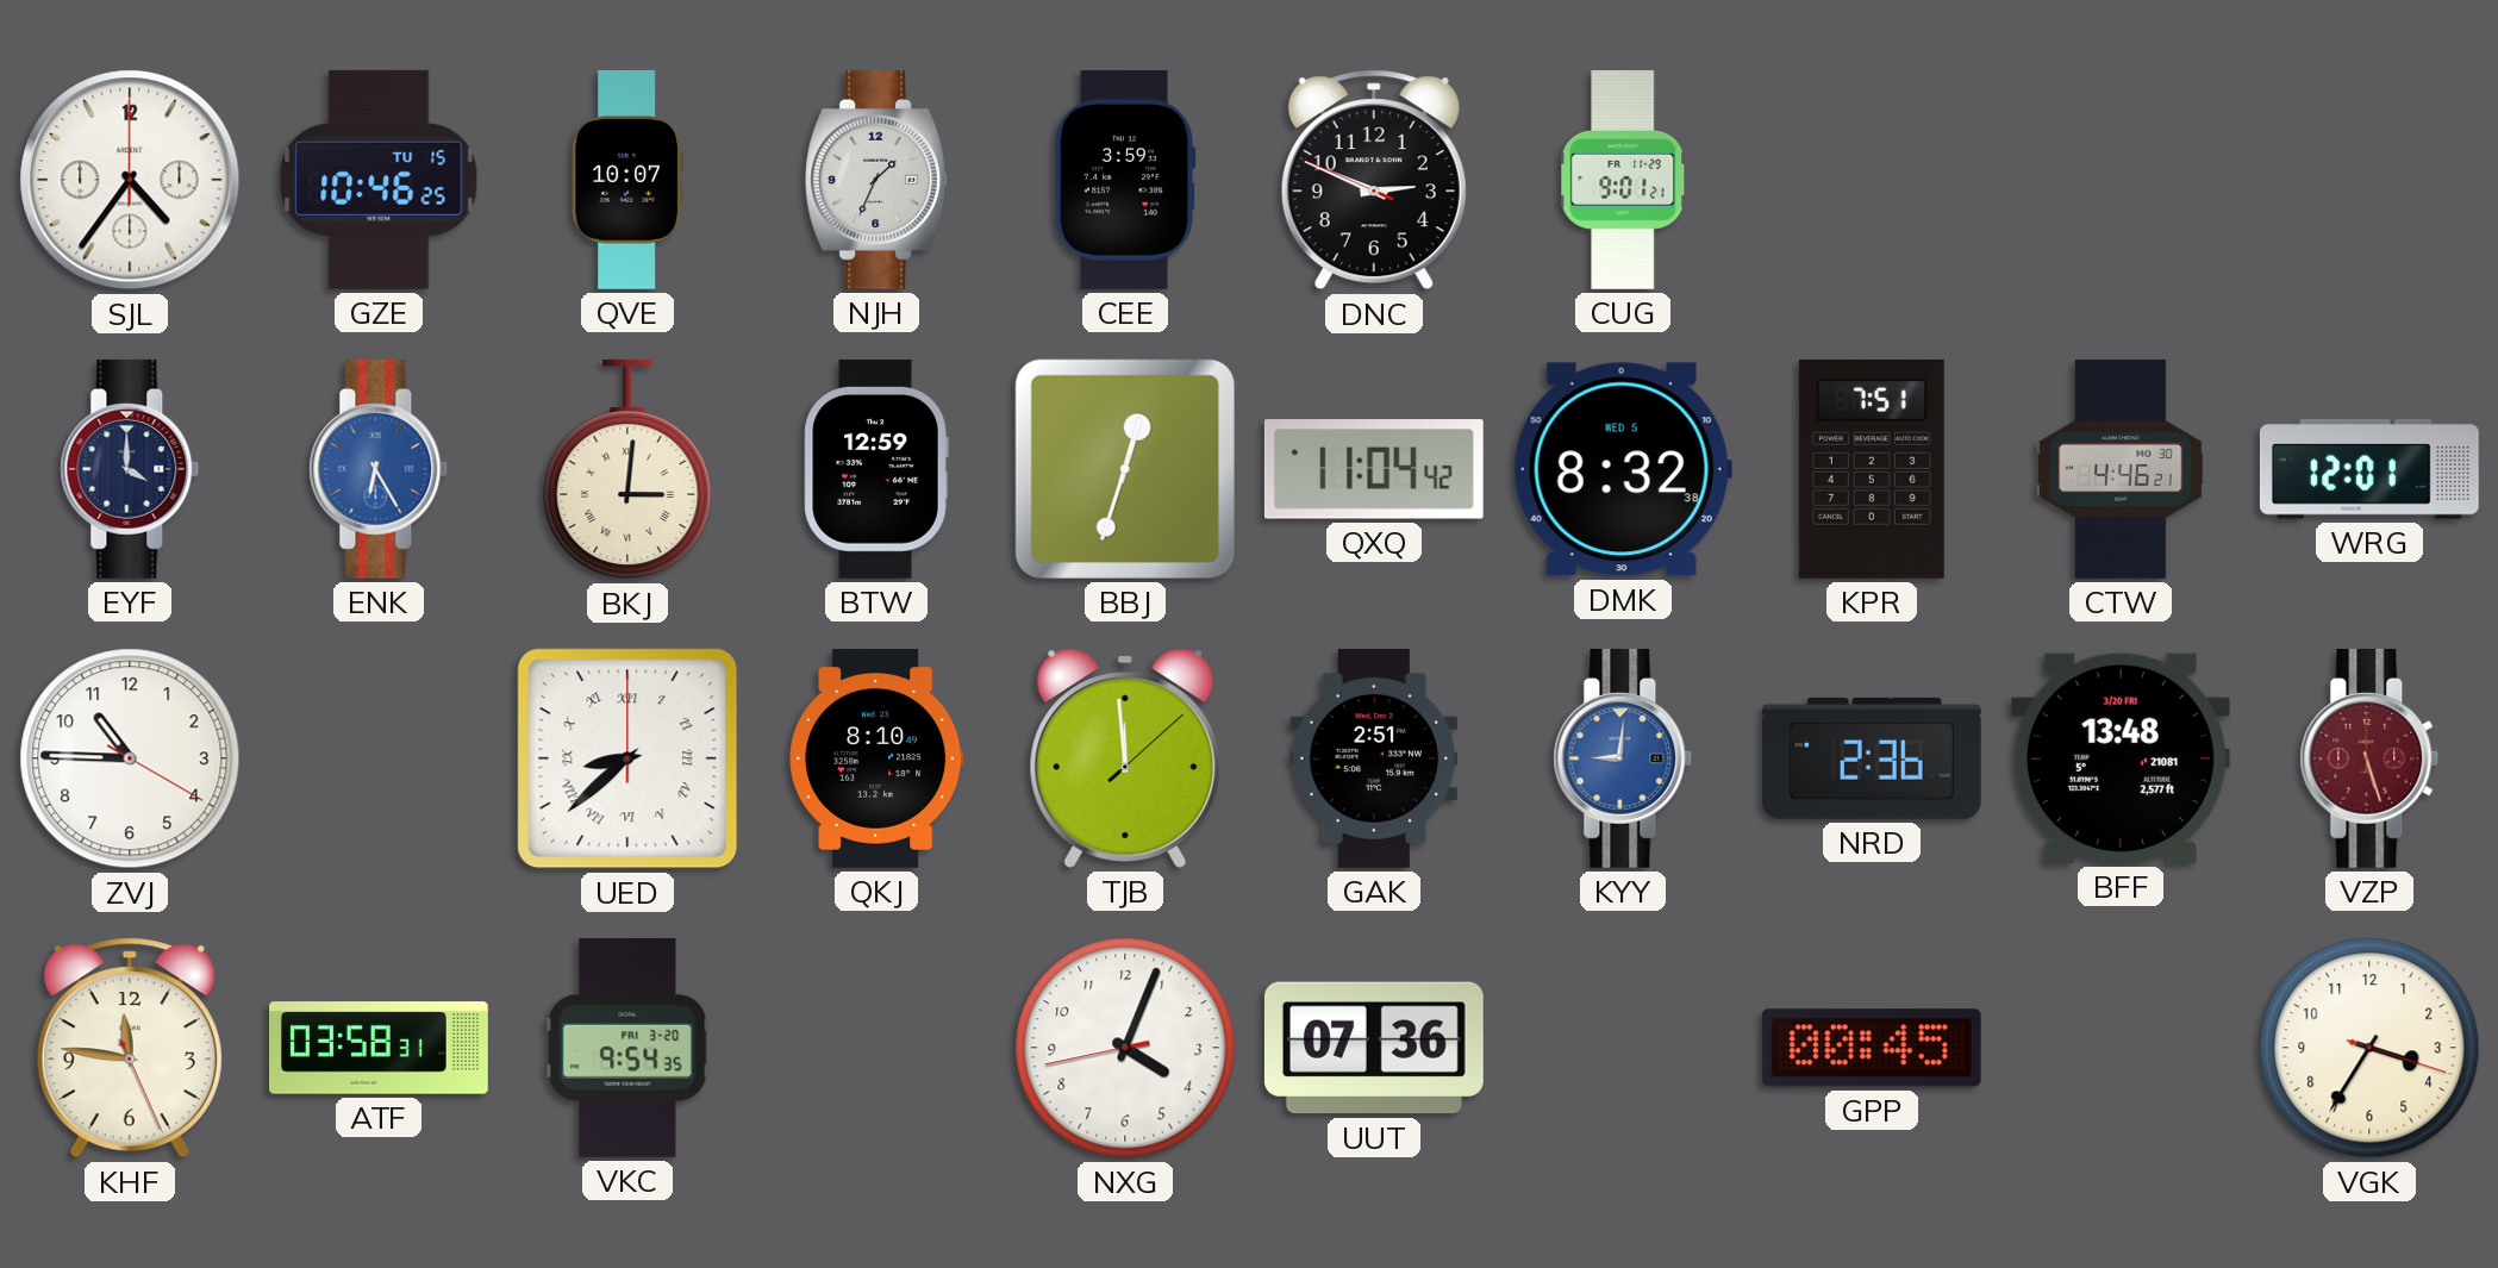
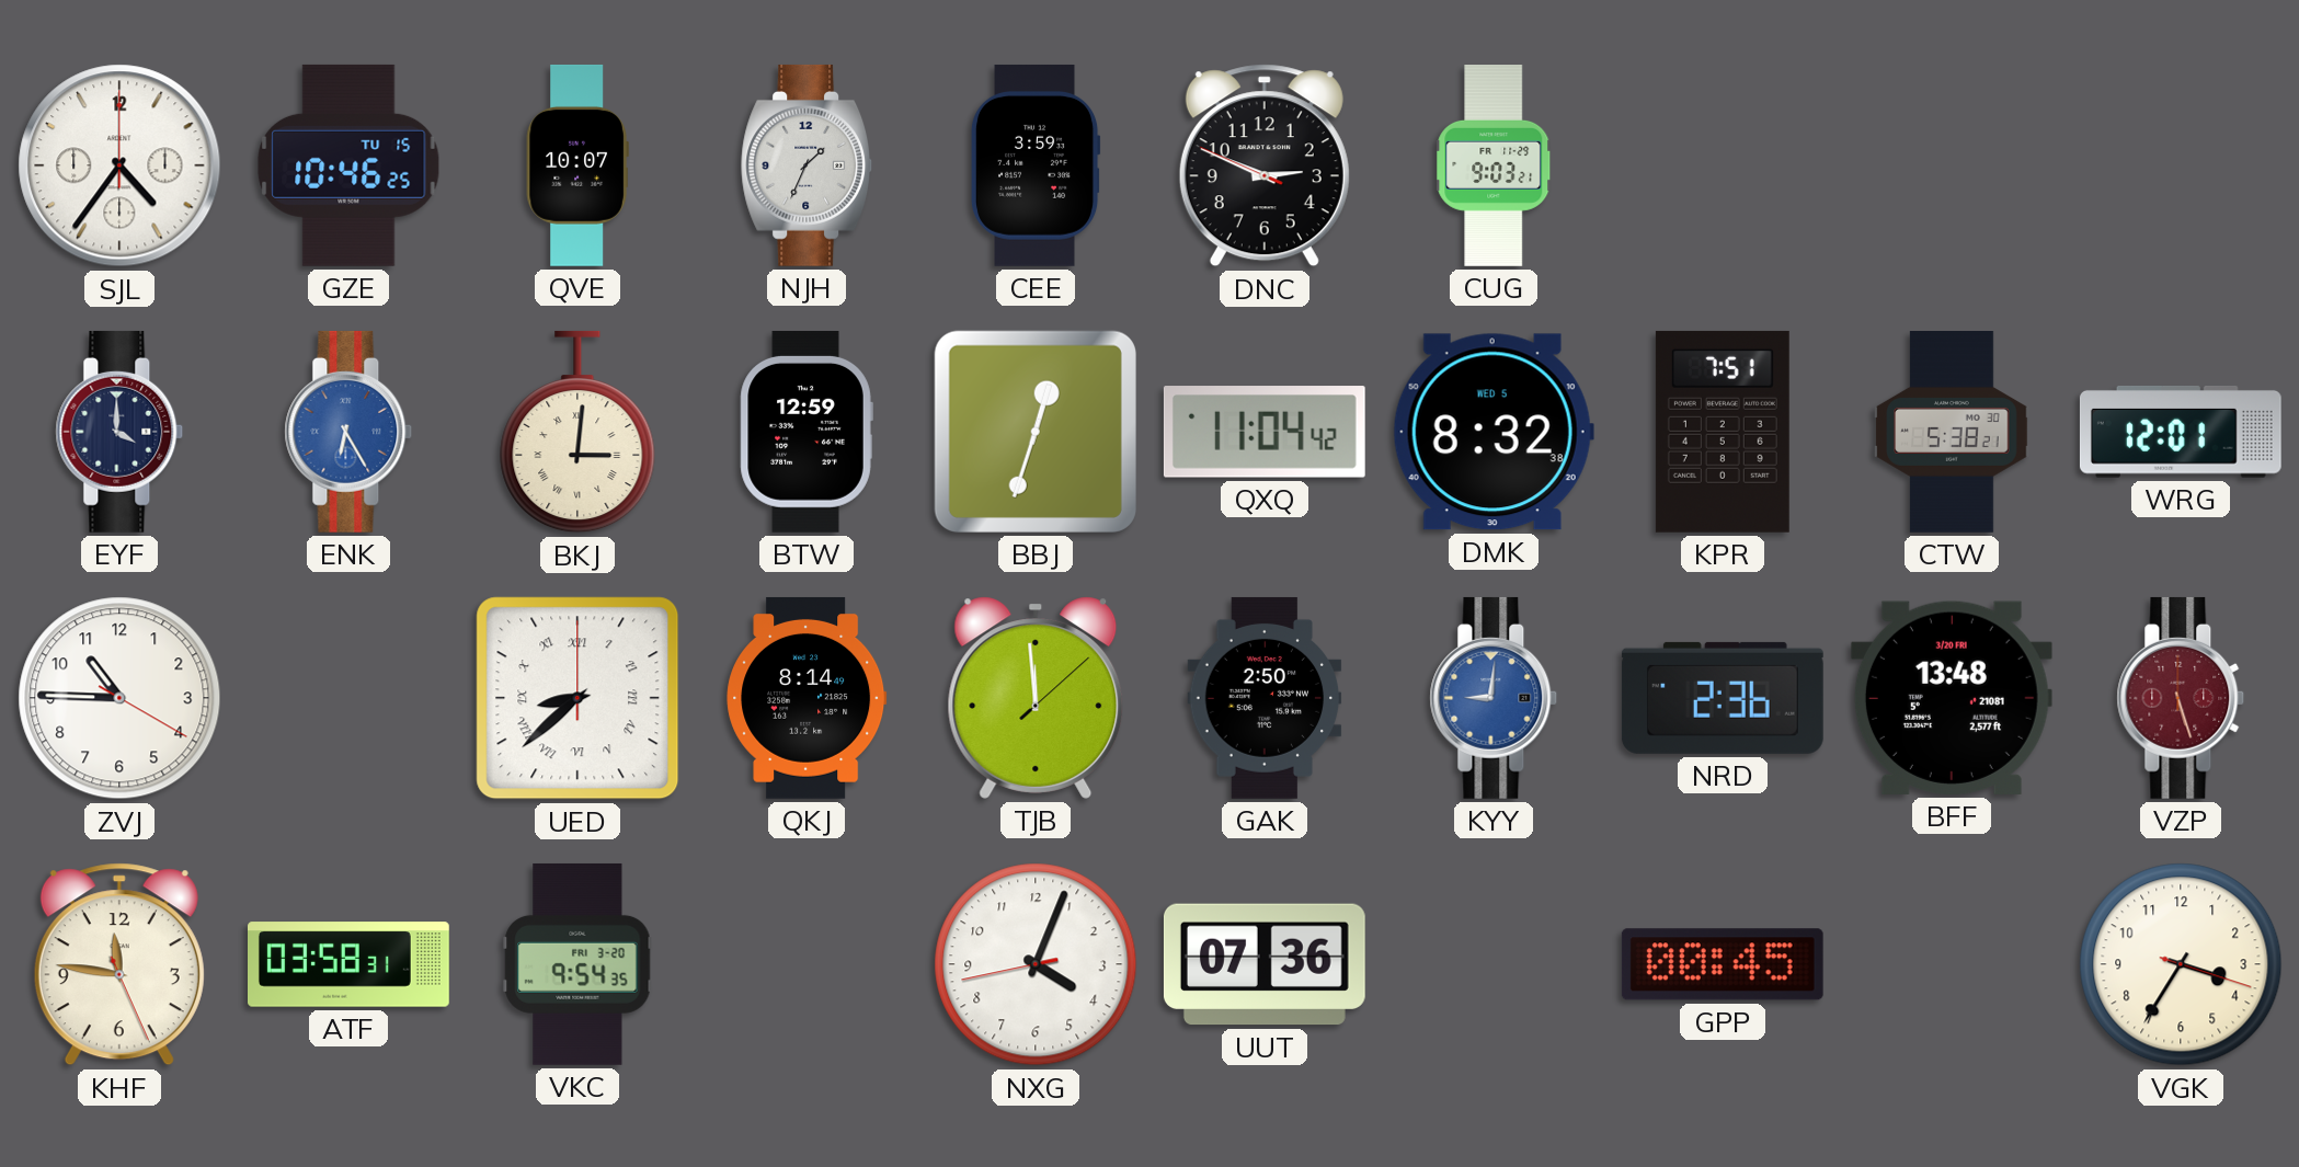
CUG: 9:01 -> 9:03 (1494, 167)
CTW: 4:46 -> 5:38 (1952, 433)
QKJ: 8:10 -> 8:14 (807, 698)
GAK: 2:51 -> 2:50 (1265, 698)
